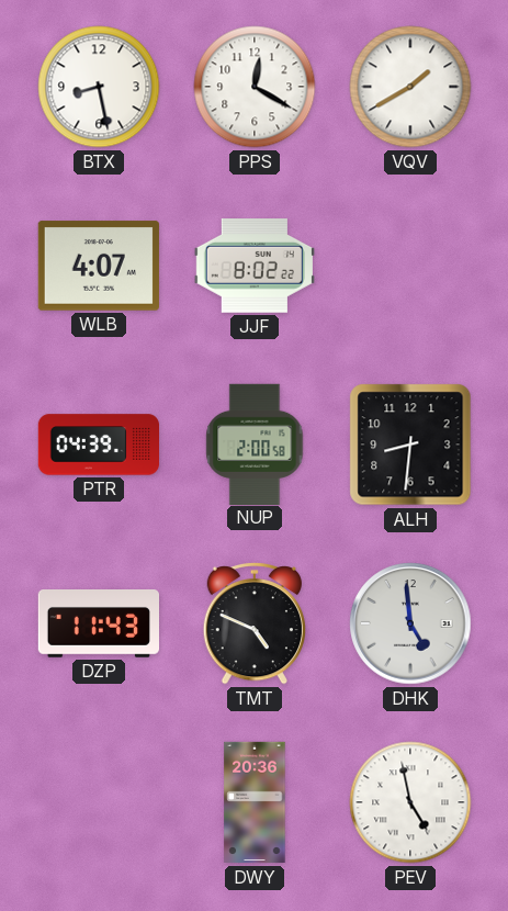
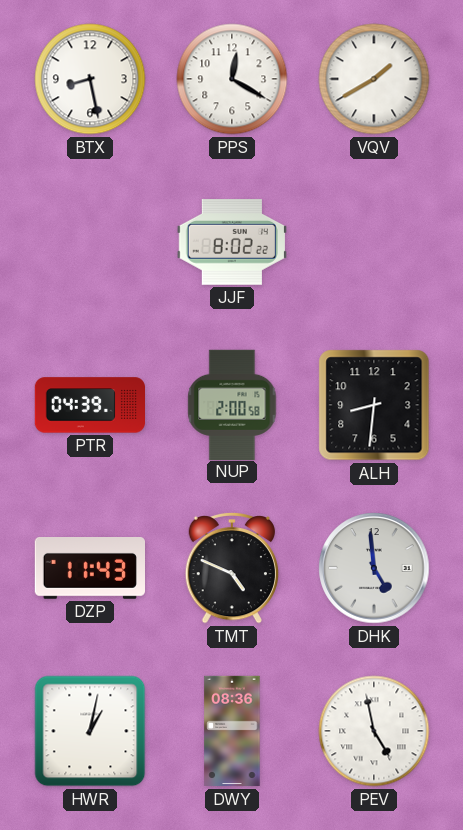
WLB: 4:07 -> none (99, 266)
HWR: none -> 1:02 (90, 731)
DWY: 20:36 -> 08:36 (232, 731)
